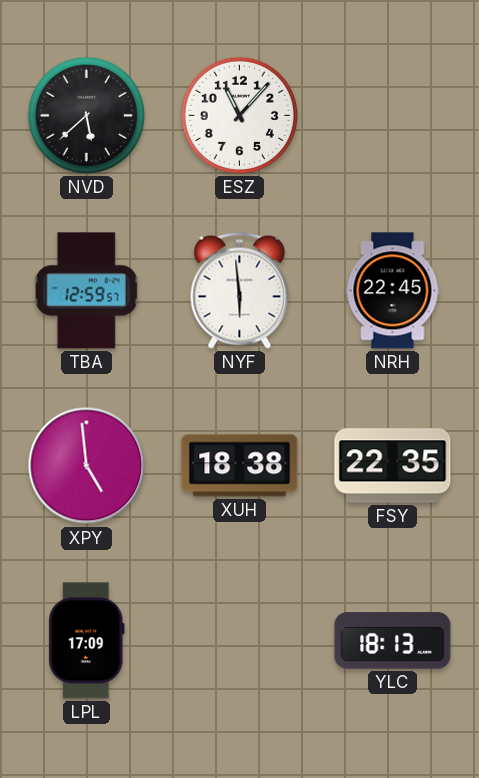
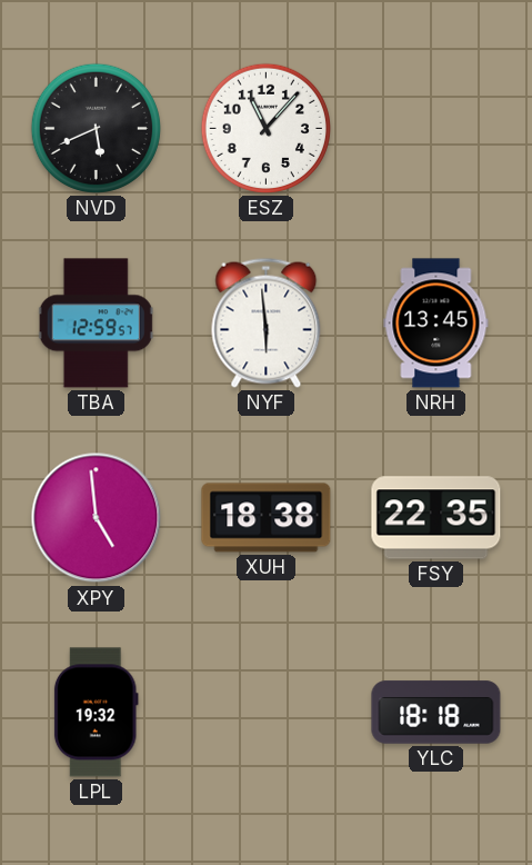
NVD: 5:38 -> 5:41 (96, 128)
NRH: 22:45 -> 13:45 (436, 324)
LPL: 17:09 -> 19:32 (96, 713)
YLC: 18:13 -> 18:18 (436, 713)
